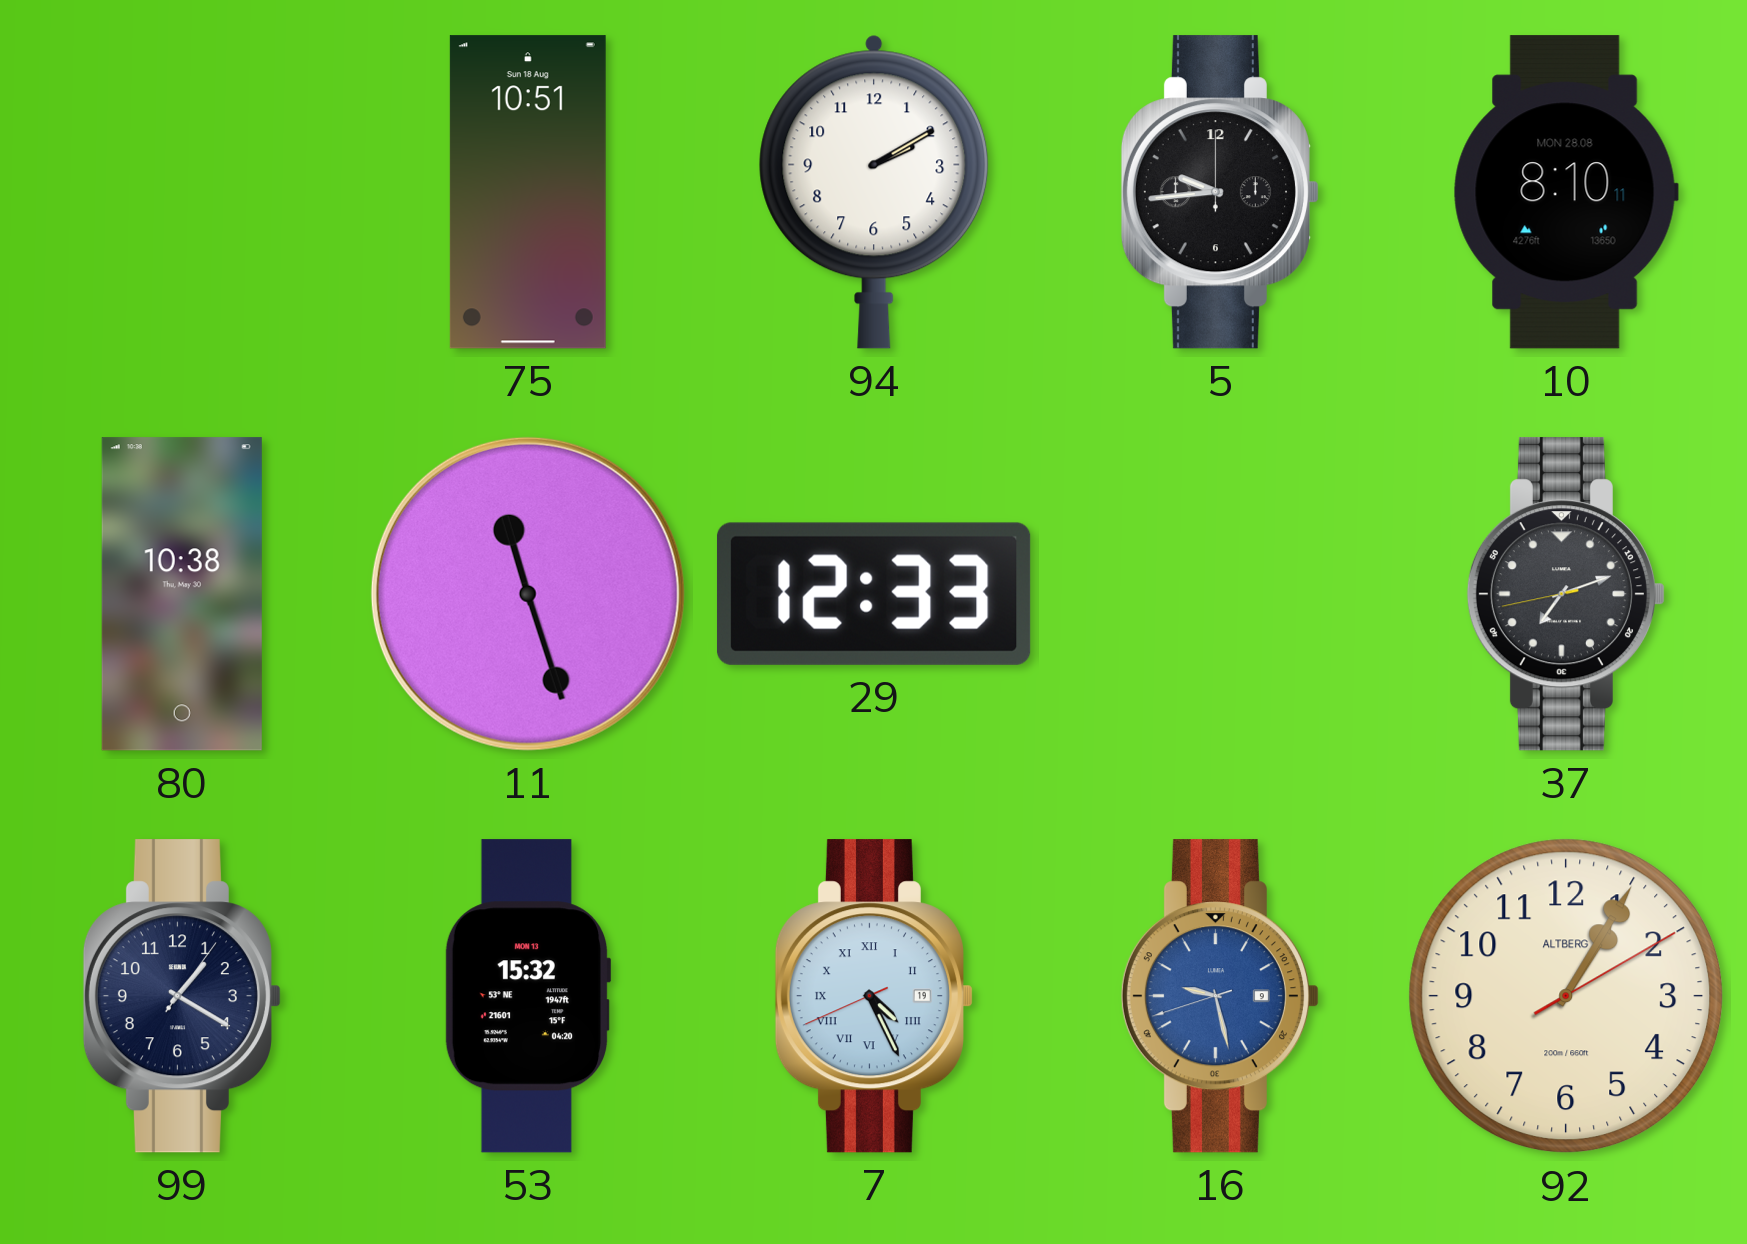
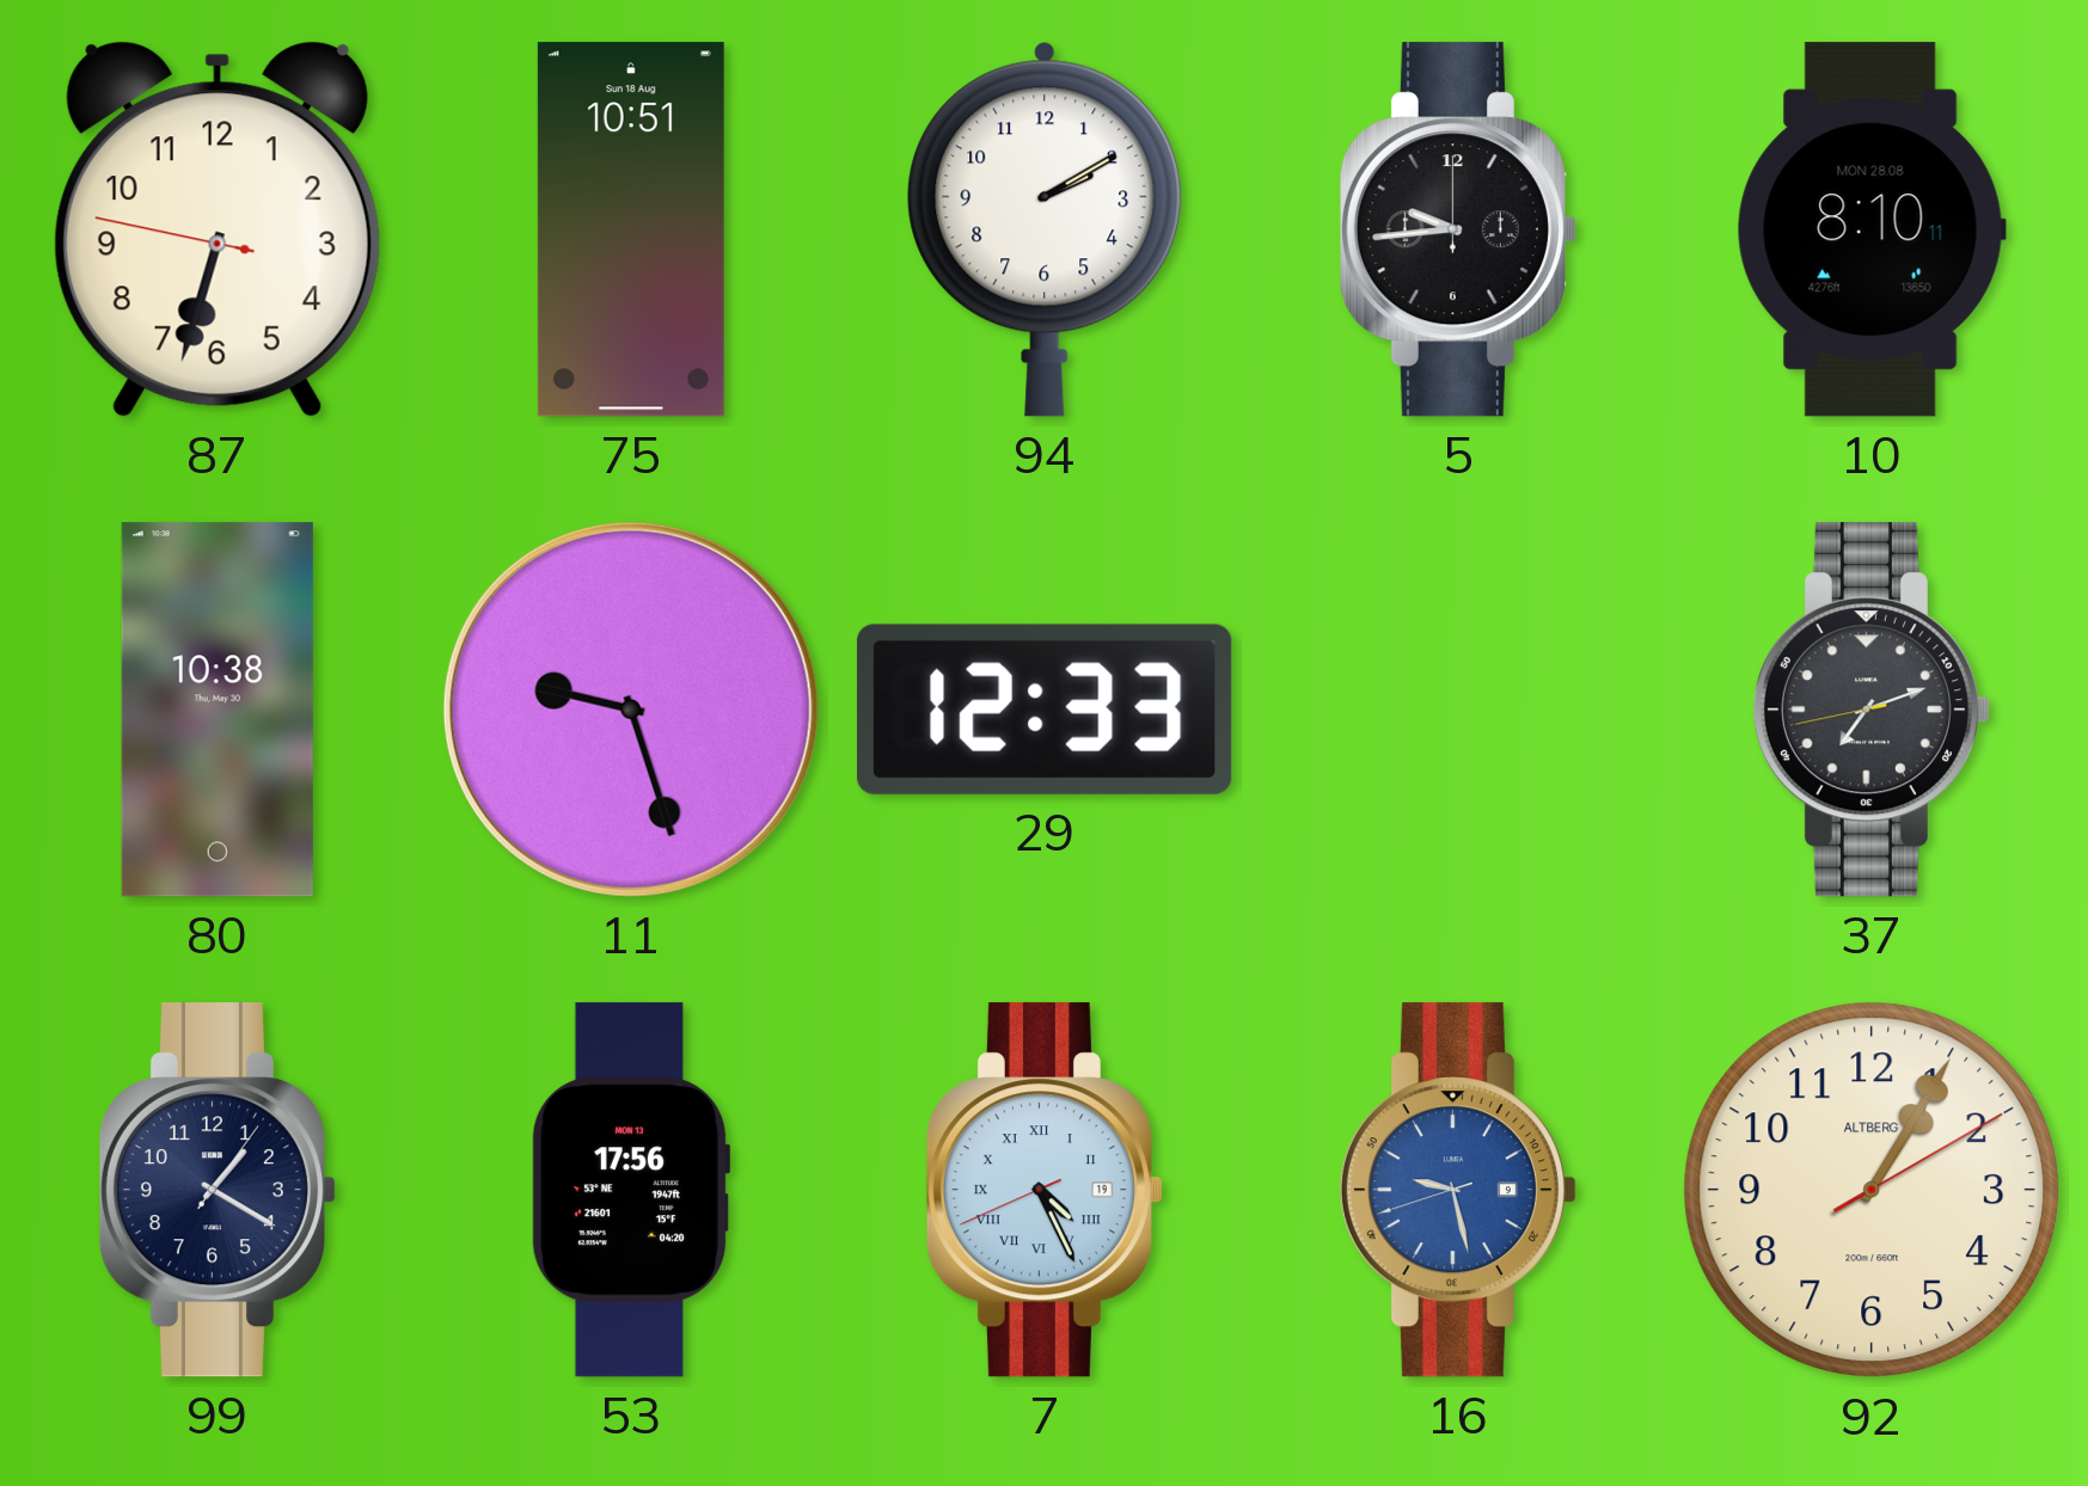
87: none -> 6:32 (218, 229)
11: 11:27 -> 9:27 (631, 710)
53: 15:32 -> 17:56 (631, 1190)
